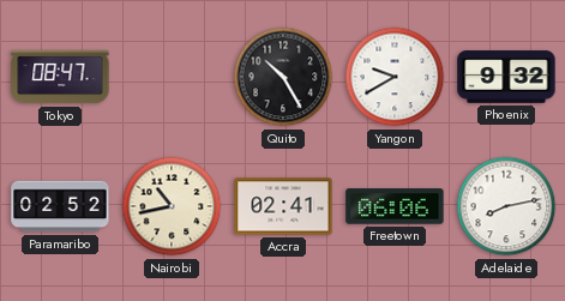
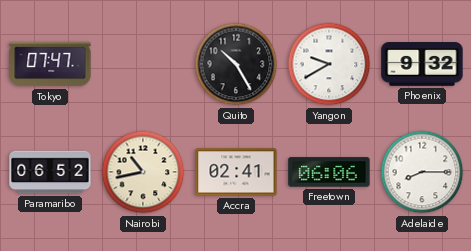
Tokyo: 08:47 -> 07:47 (50, 64)
Paramaribo: 02:52 -> 06:52 (50, 172)
Adelaide: 8:13 -> 8:15 (422, 172)
